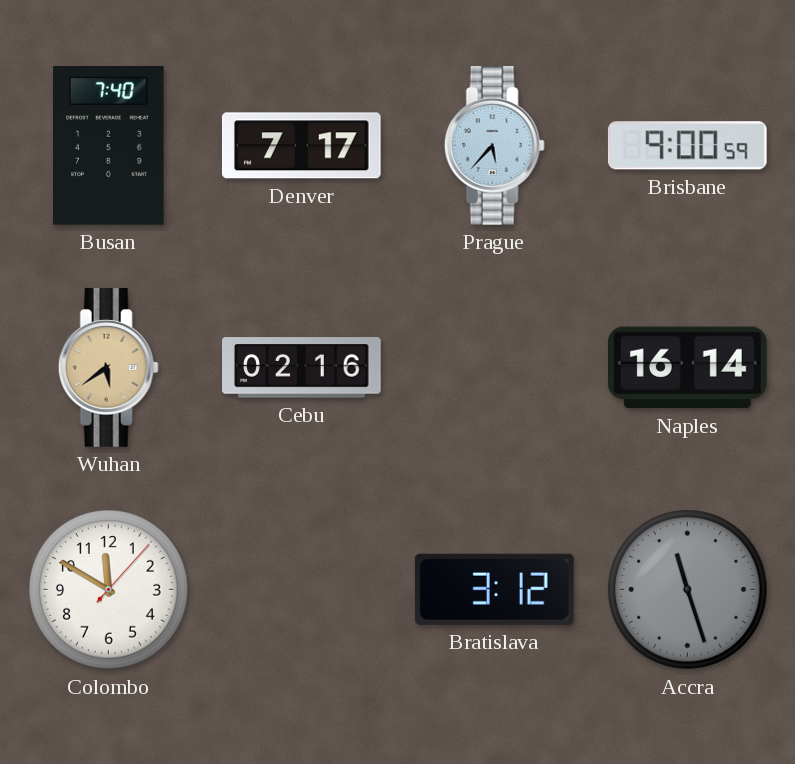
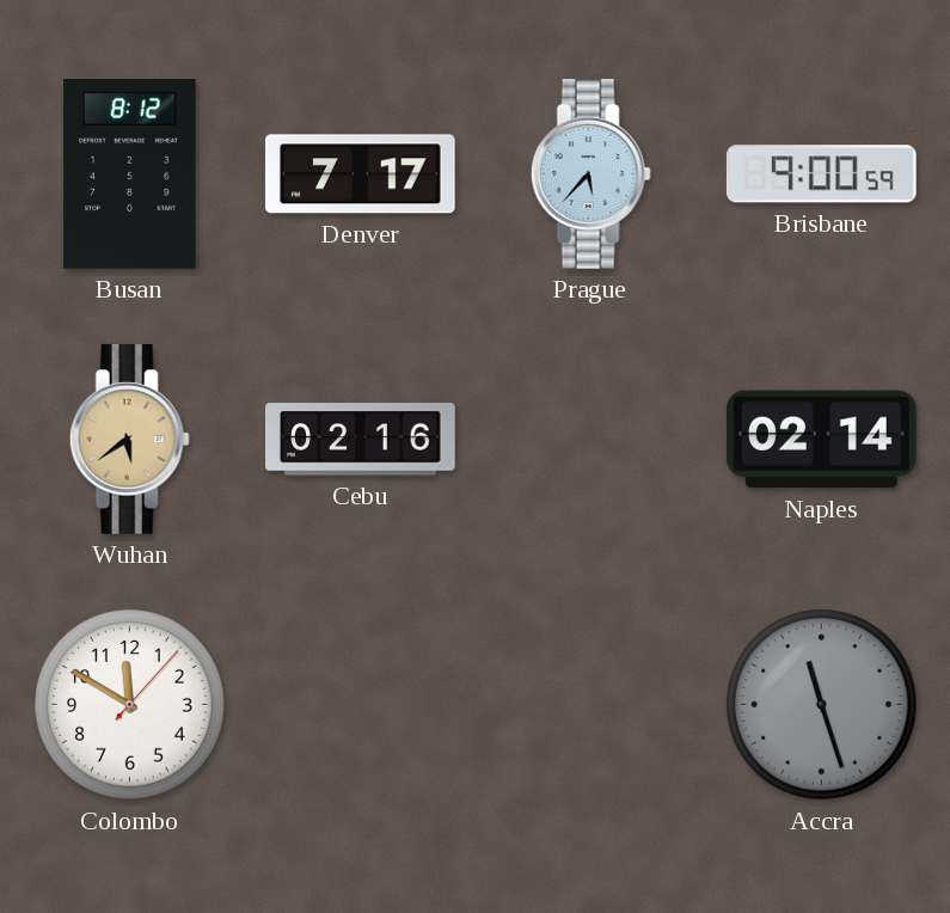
Busan: 7:40 -> 8:12 (130, 174)
Naples: 16:14 -> 02:14 (822, 440)
Bratislava: 3:12 -> none (494, 589)
